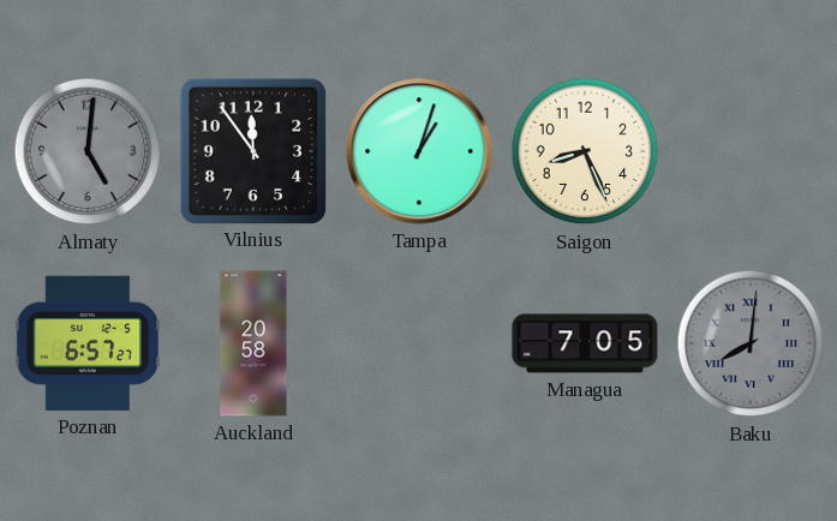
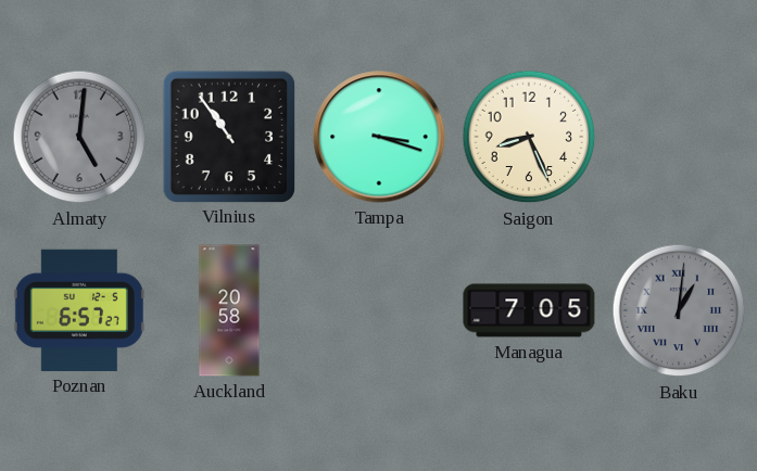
Vilnius: 11:54 -> 10:54 (228, 136)
Tampa: 1:03 -> 3:18 (379, 137)
Baku: 8:01 -> 1:01 (679, 310)
